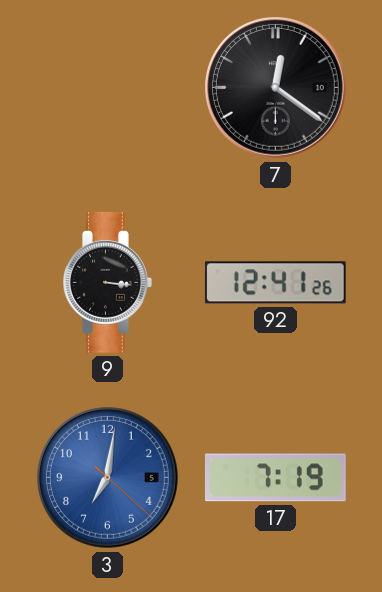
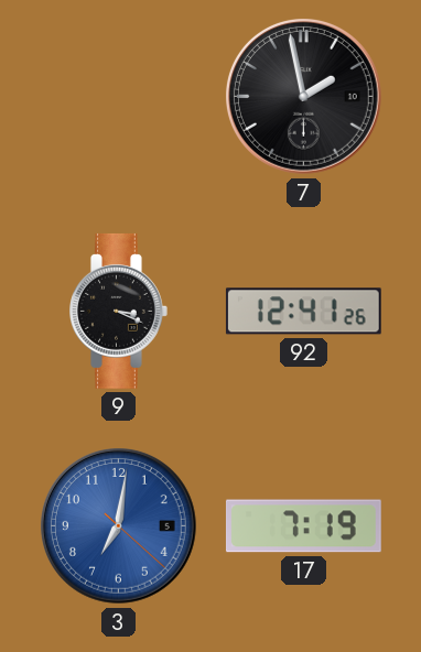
7: 12:21 -> 1:58 (304, 97)
9: 3:16 -> 3:19 (119, 311)
